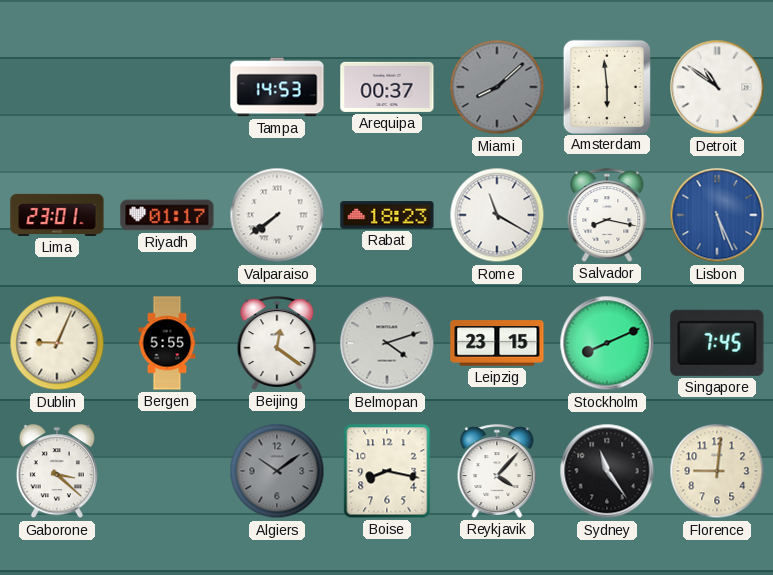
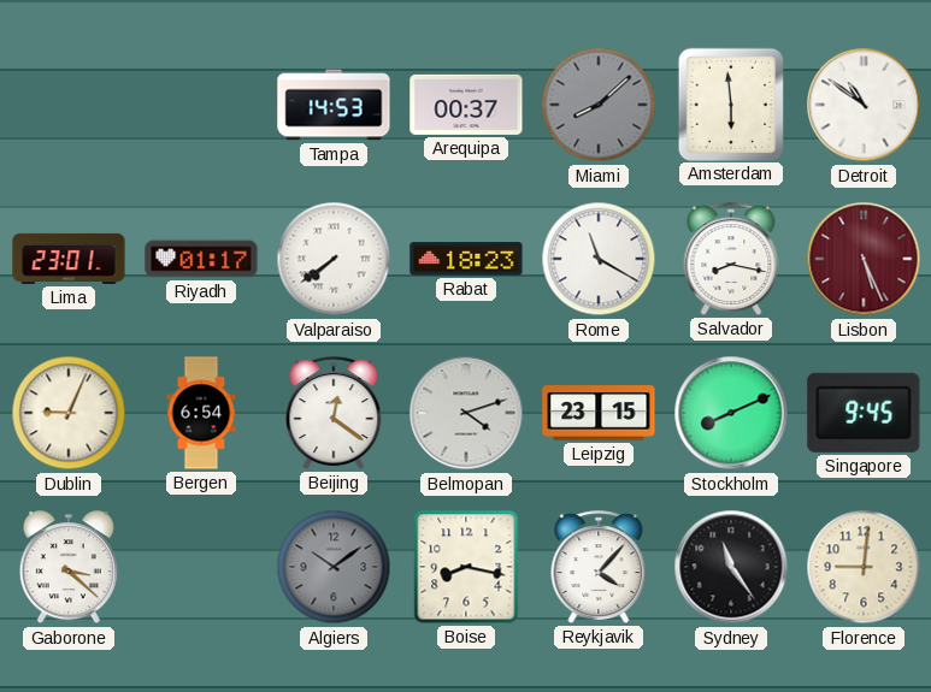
Lisbon dial: blue -> burgundy (864, 259)
Bergen: 5:55 -> 6:54 (201, 413)
Singapore: 7:45 -> 9:45 (864, 413)
